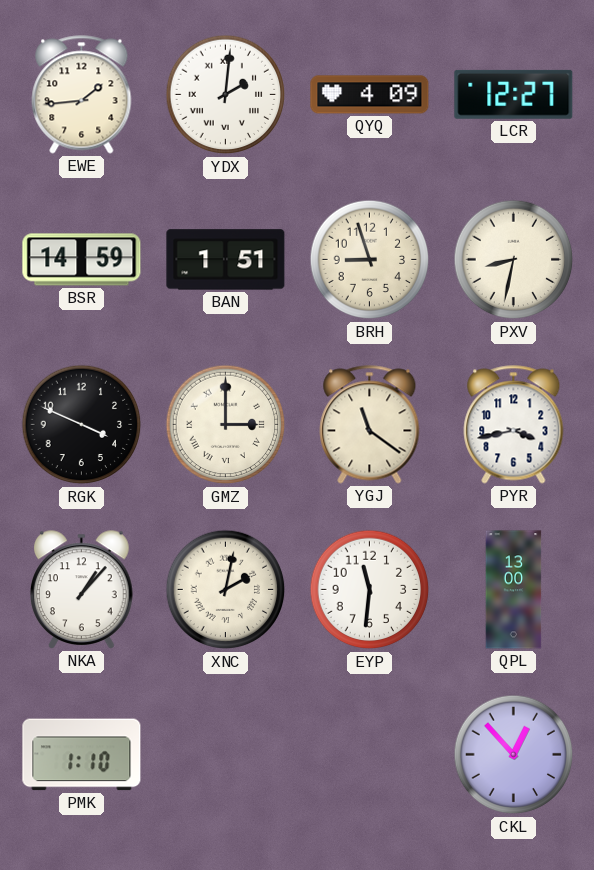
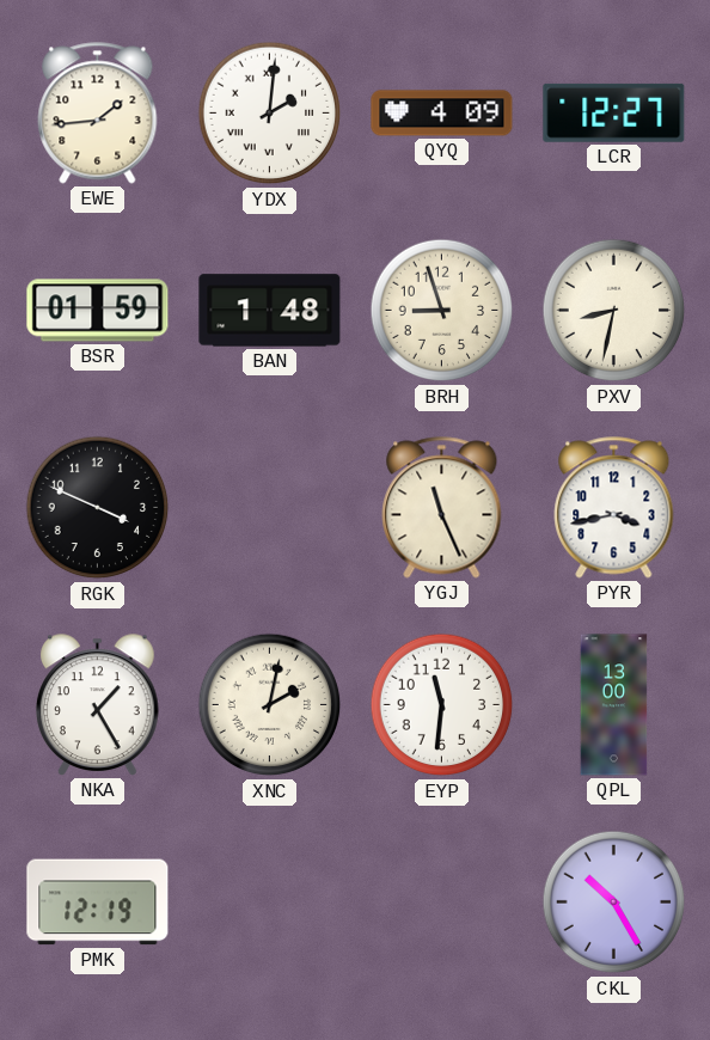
BSR: 14:59 -> 01:59 (98, 311)
BAN: 1:51 -> 1:48 (270, 311)
GMZ: 3:00 -> none (226, 425)
YGJ: 11:21 -> 11:26 (442, 508)
NKA: 1:07 -> 1:25 (98, 705)
PMK: 1:10 -> 12:19 (98, 903)
CKL: 12:53 -> 10:25 (614, 903)
